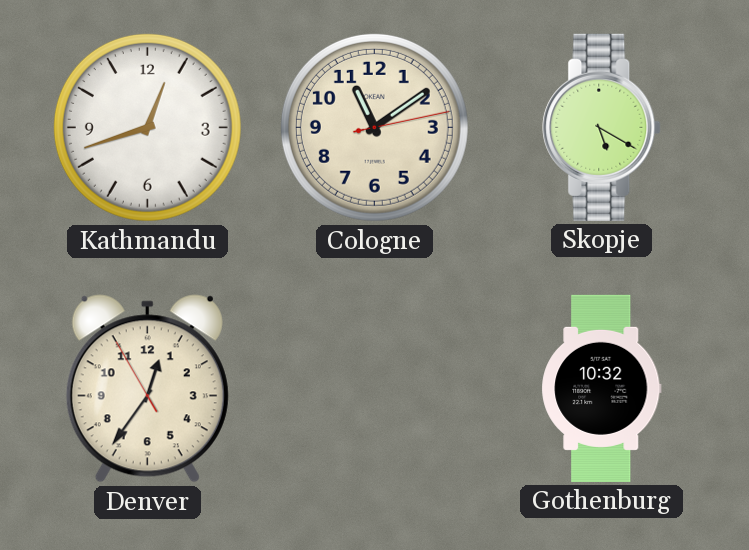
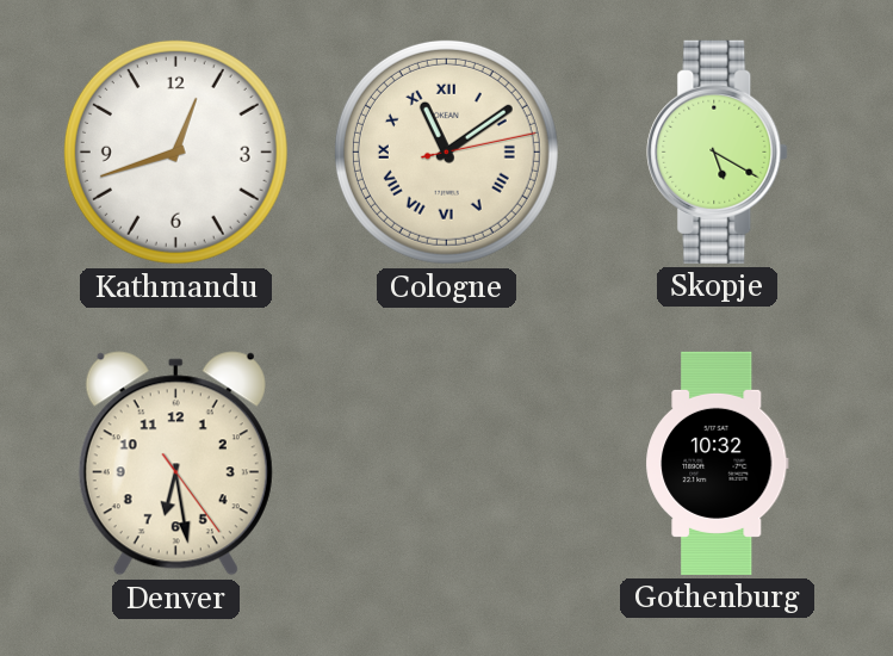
Cologne numerals: Arabic -> Roman (446, 151)
Denver: 12:35 -> 6:28 (175, 464)
